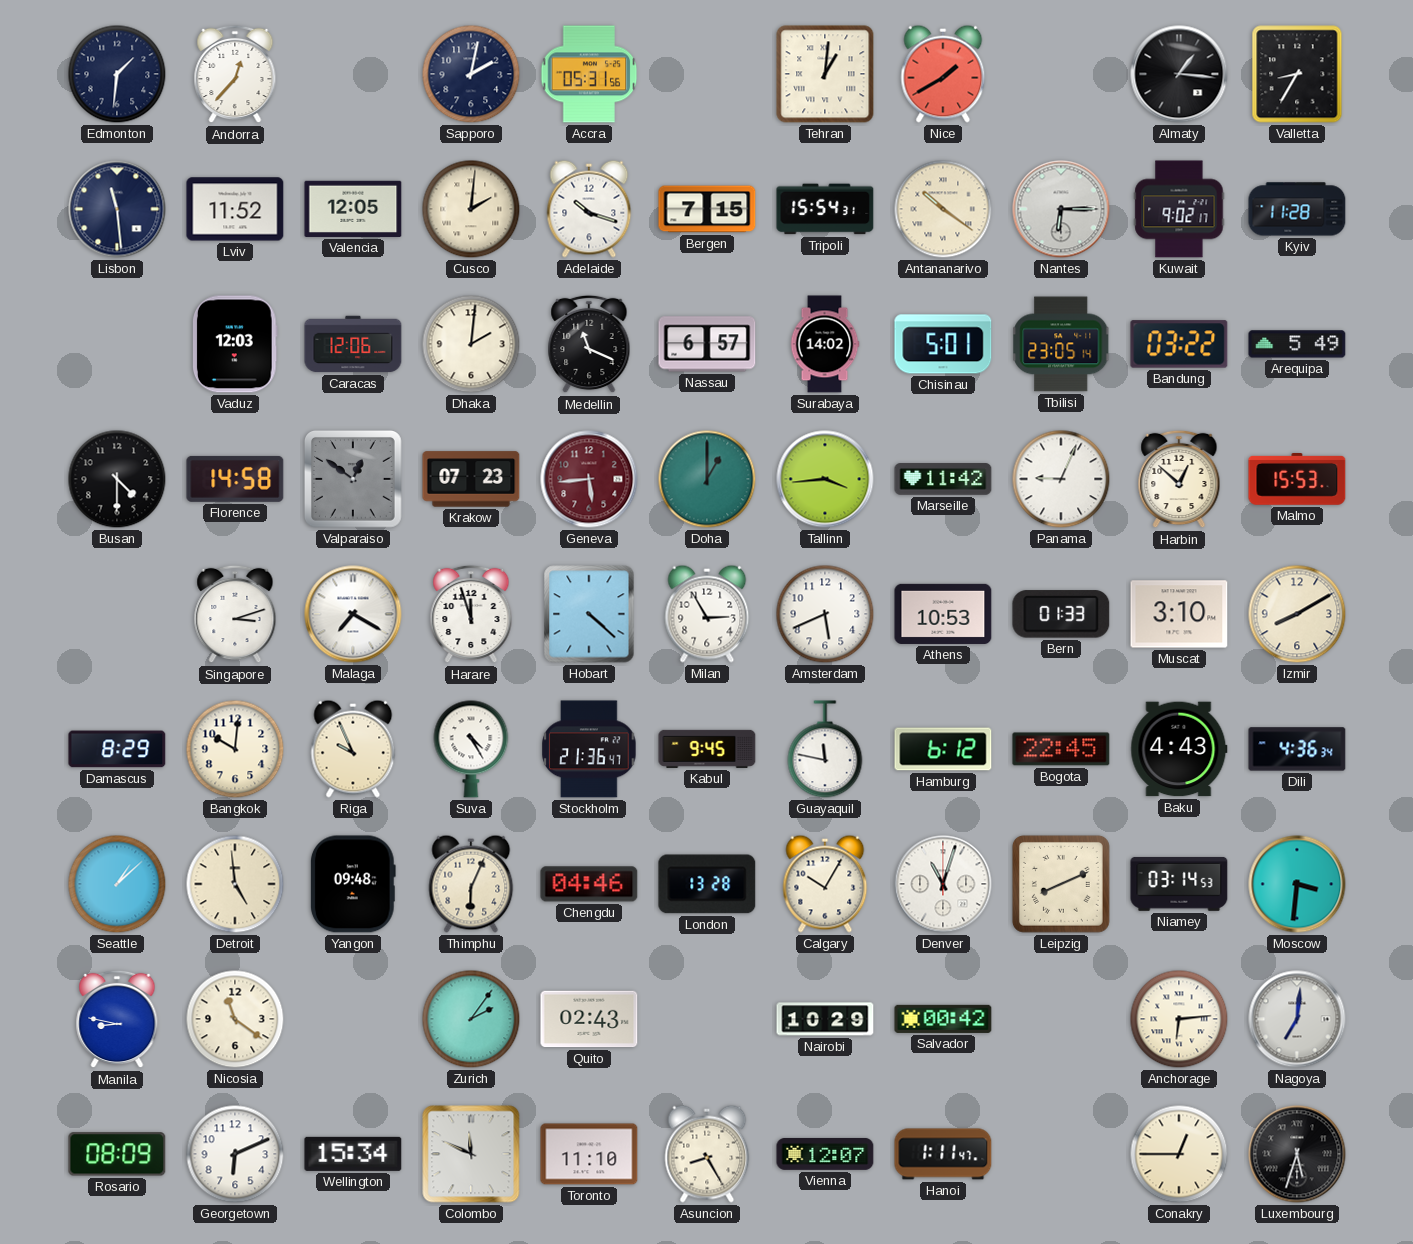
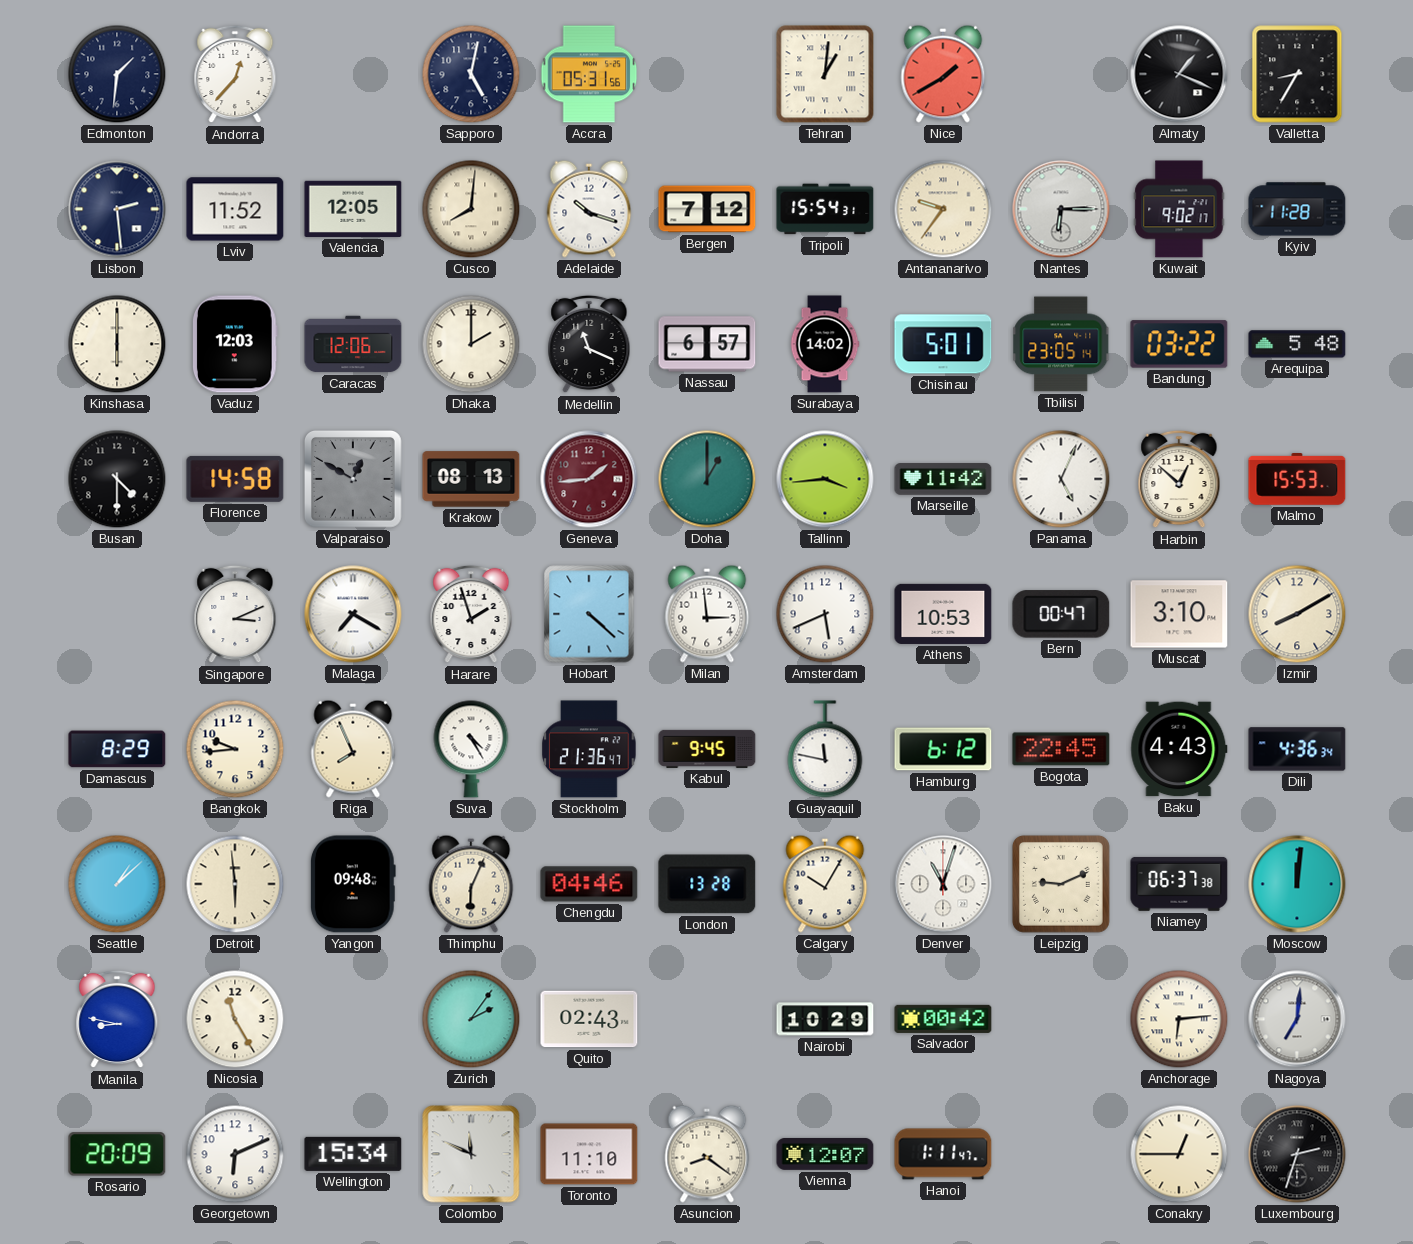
Sapporo: 2:02 -> 5:02 (471, 74)
Almaty: 1:16 -> 1:19 (1179, 74)
Lisbon: 11:29 -> 2:29 (117, 209)
Cusco: 2:01 -> 8:01 (471, 209)
Bergen: 7:15 -> 7:12 (707, 209)
Antananarivo: 10:21 -> 9:36 (943, 209)
Kinshasa: none -> 6:00 (117, 344)
Dhaka: 2:01 -> 2:00 (471, 344)
Arequipa: 5:49 -> 5:48 (1297, 344)
Valparaiso: 12:51 -> 12:50 (353, 479)
Krakow: 07:23 -> 08:13 (471, 479)
Geneva: 5:44 -> 1:44 (589, 479)
Panama: 9:04 -> 5:04 (1061, 479)
Singapore: 3:12 -> 3:11 (235, 614)
Harare: 11:57 -> 1:57 (471, 614)
Milan: 2:55 -> 2:59 (707, 614)
Bern: 01:33 -> 00:47 (1061, 614)
Bangkok: 10:01 -> 9:44 (235, 749)
Riga: 9:56 -> 7:56 (353, 749)
Detroit: 4:59 -> 5:59 (235, 884)
Leipzig: 8:11 -> 9:11 (1061, 884)
Niamey: 03:14 -> 06:37 (1179, 884)
Moscow: 3:31 -> 12:01 (1297, 884)
Nicosia: 11:21 -> 11:25 (235, 1019)
Rosario: 08:09 -> 20:09 (117, 1154)
Asuncion: 8:25 -> 8:21 (707, 1154)
Luxembourg: 5:33 -> 2:33 (1297, 1154)
